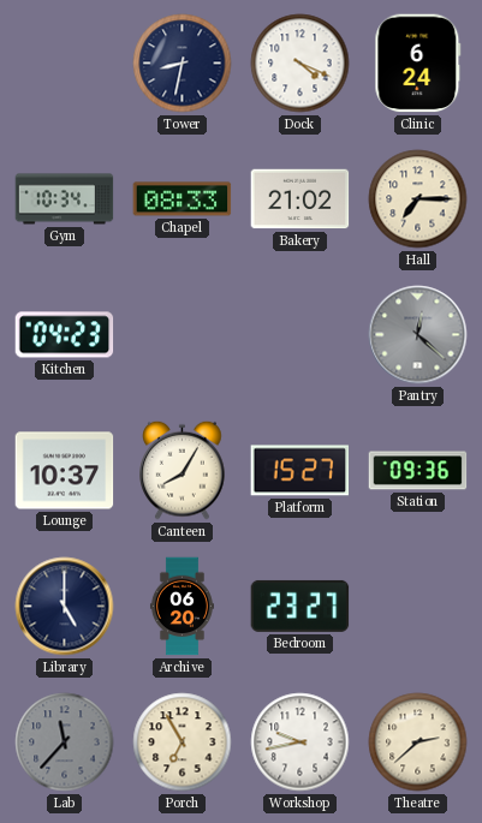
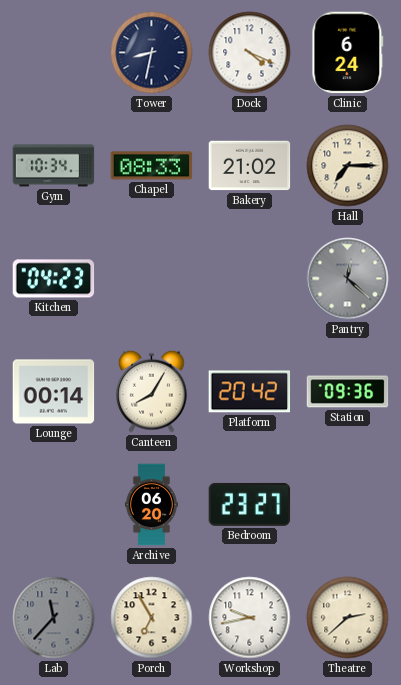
Lounge: 10:37 -> 00:14 (54, 392)
Platform: 15:27 -> 20:42 (250, 392)
Library: 5:00 -> none (65, 607)
